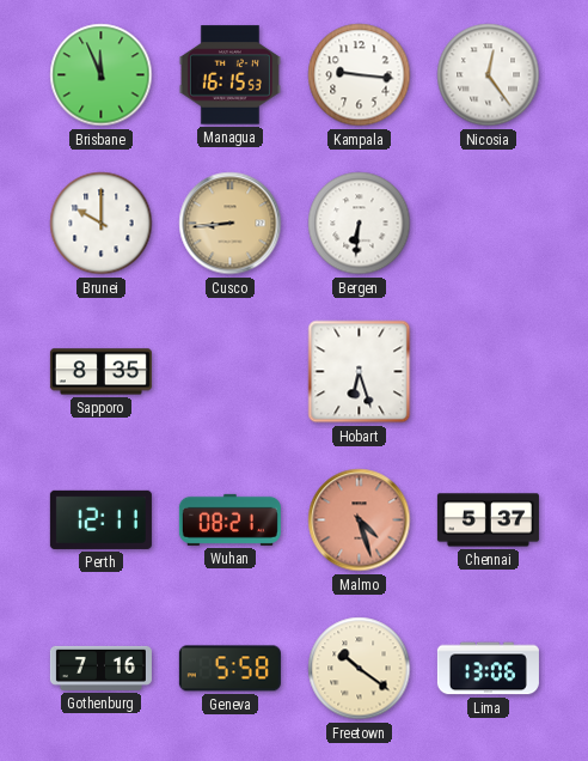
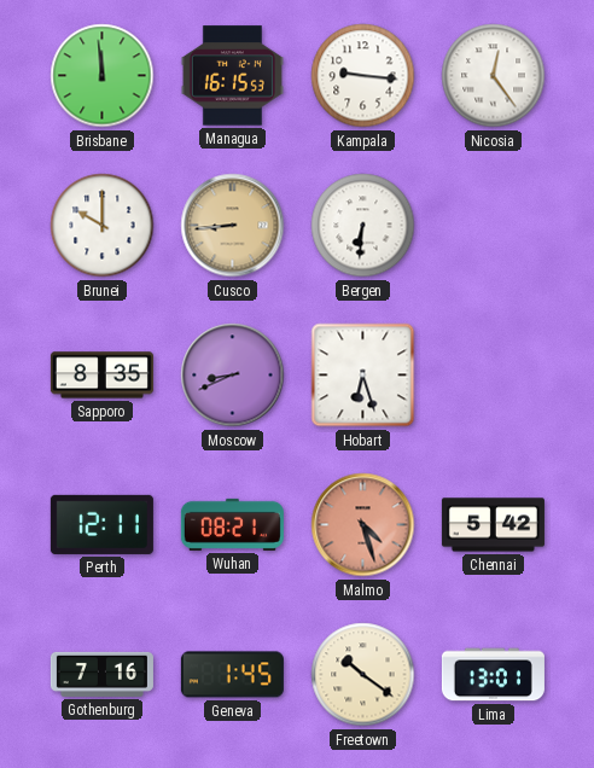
Brisbane: 11:56 -> 11:59 (103, 76)
Moscow: none -> 8:41 (233, 376)
Chennai: 5:37 -> 5:42 (493, 525)
Geneva: 5:58 -> 1:45 (232, 675)
Lima: 13:06 -> 13:01 (493, 675)
